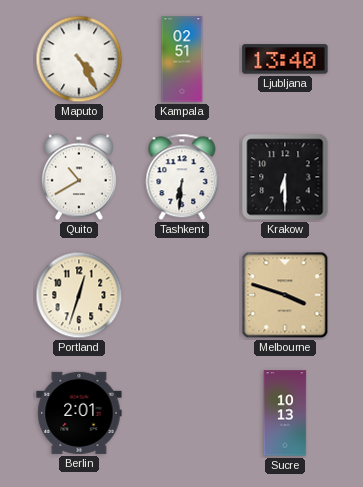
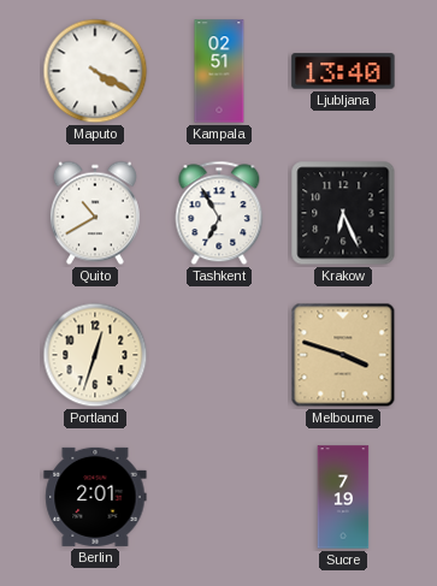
Maputo: 4:25 -> 4:20 (95, 71)
Tashkent: 6:31 -> 6:55 (219, 213)
Krakow: 6:30 -> 6:26 (343, 213)
Sucre: 10:13 -> 7:19 (343, 497)
